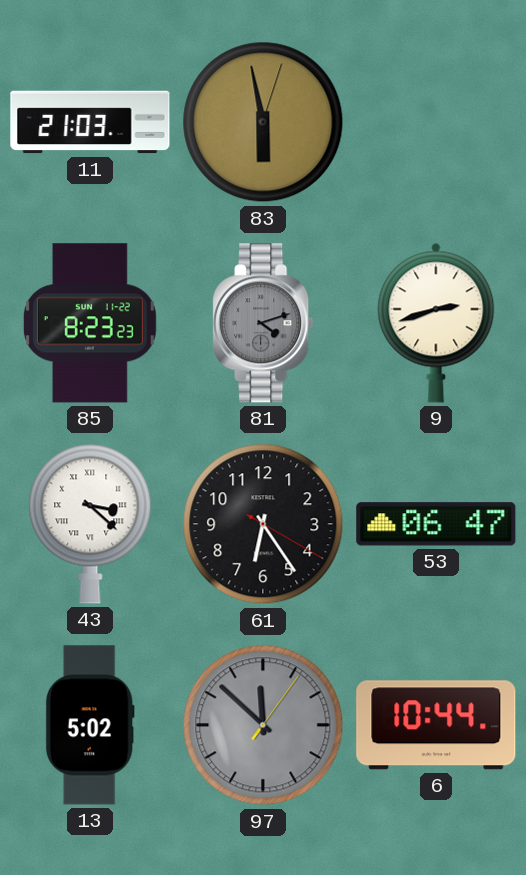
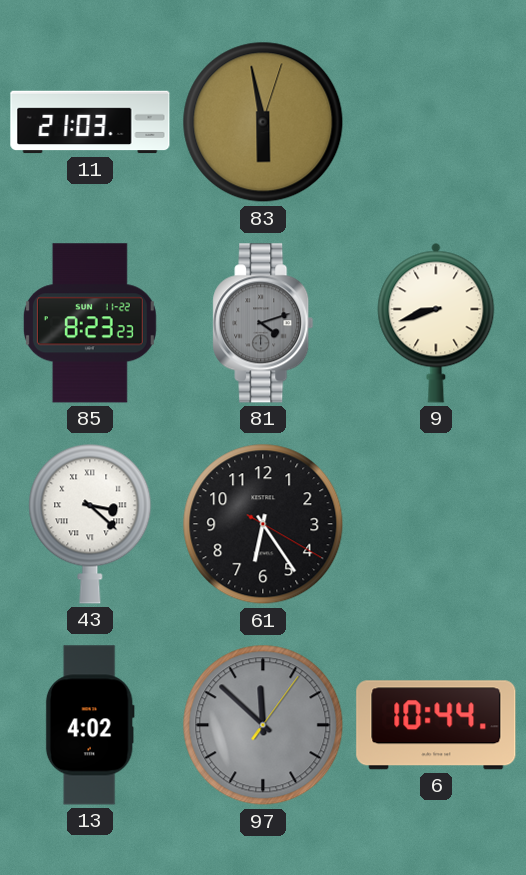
9: 2:42 -> 8:42 (436, 323)
53: 06:47 -> none (436, 524)
13: 5:02 -> 4:02 (90, 725)
